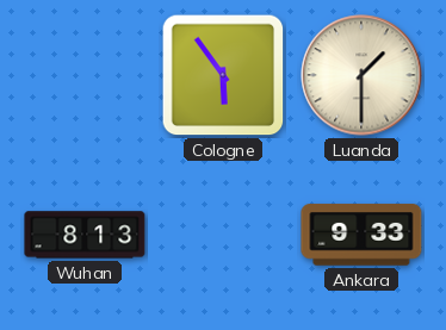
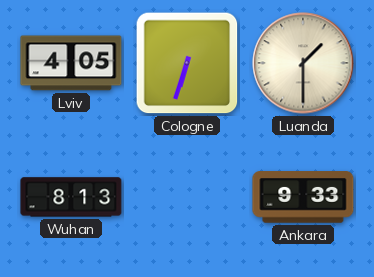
Lviv: none -> 4:05 (71, 63)
Cologne: 5:54 -> 6:33 (187, 63)
